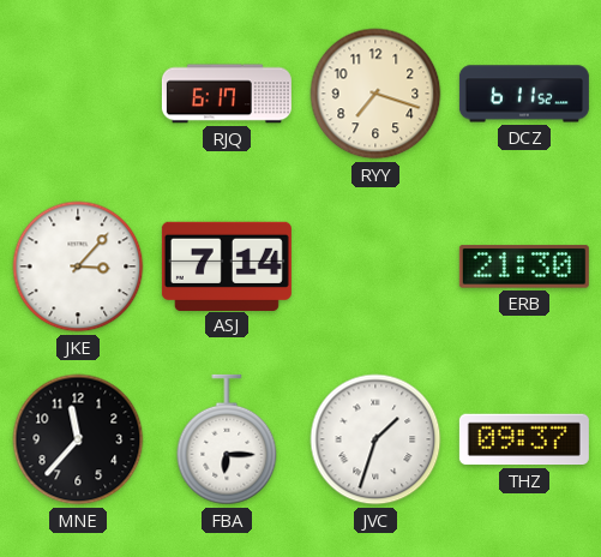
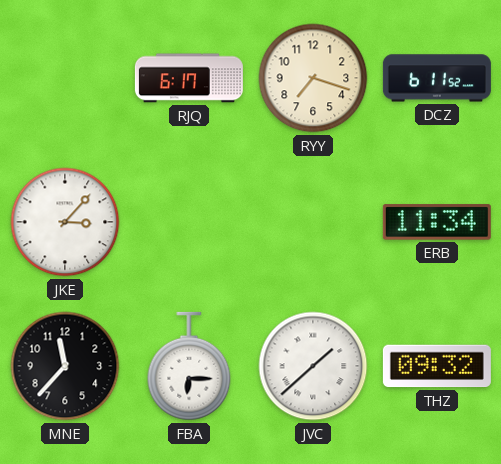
ASJ: 7:14 -> none (227, 265)
ERB: 21:30 -> 11:34 (437, 222)
JVC: 1:33 -> 1:38 (313, 366)
THZ: 09:37 -> 09:32 (437, 366)
